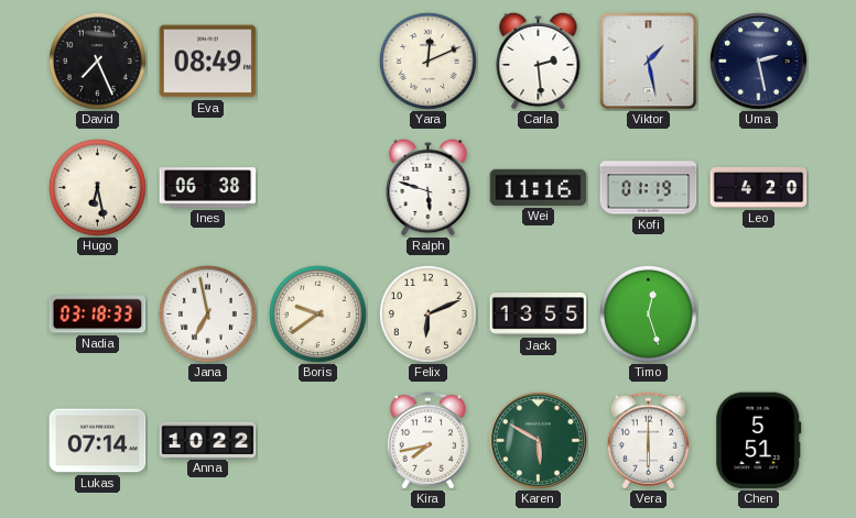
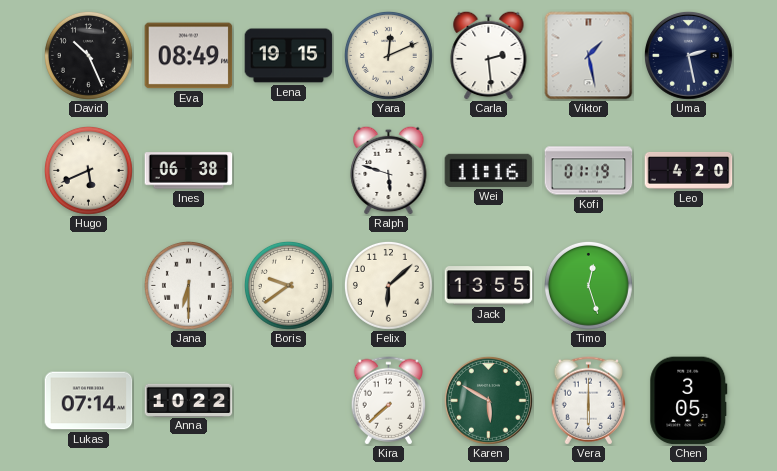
David: 7:26 -> 10:26 (88, 55)
Lena: none -> 19:15 (289, 56)
Hugo: 6:28 -> 5:41 (88, 170)
Nadia: 03:18 -> none (98, 315)
Jana: 6:58 -> 6:30 (188, 285)
Felix: 6:11 -> 6:08 (388, 285)
Kira: 7:43 -> 7:38 (388, 401)
Chen: 5:51 -> 3:05 (689, 401)
